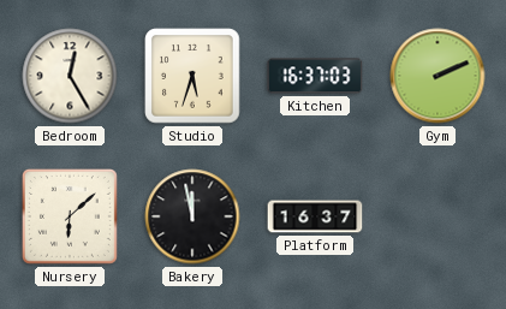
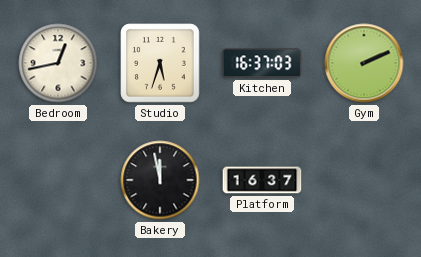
Bedroom: 12:25 -> 12:43 (58, 63)
Nursery: 6:08 -> none (70, 216)
